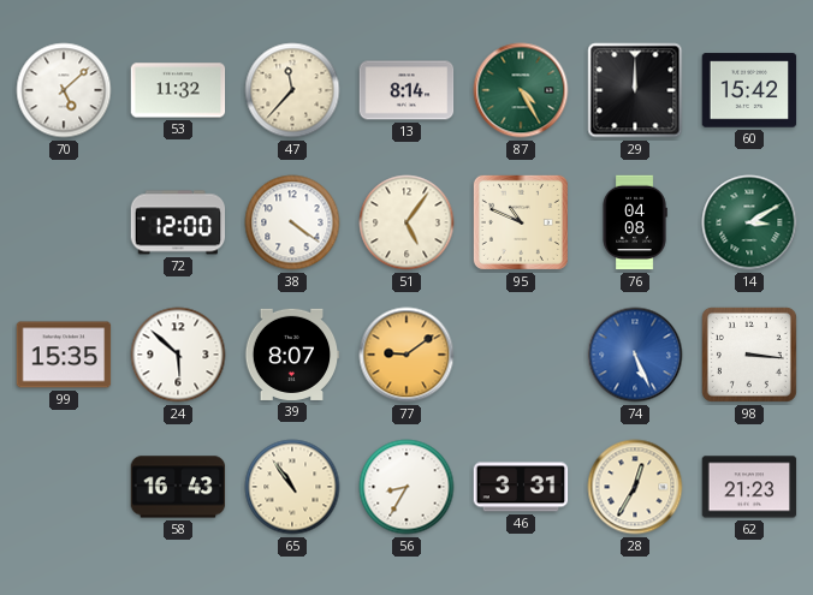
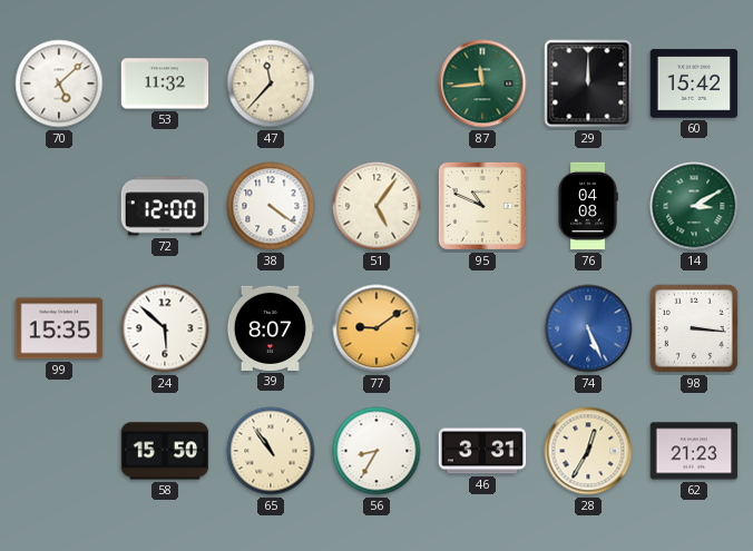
13: 8:14 -> none (406, 90)
87: 4:25 -> 11:44 (482, 83)
58: 16:43 -> 15:50 (165, 451)
